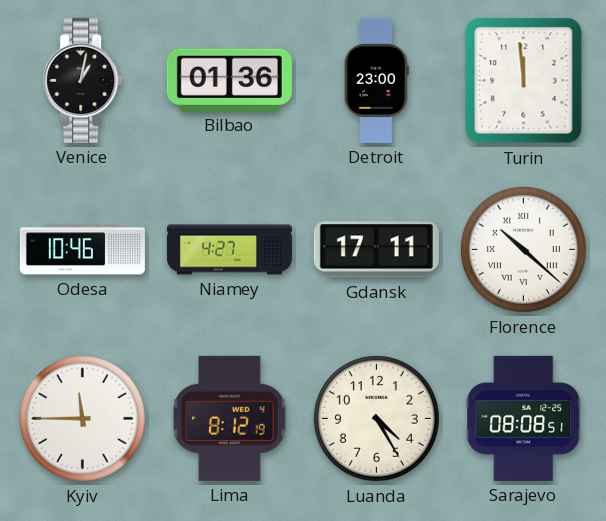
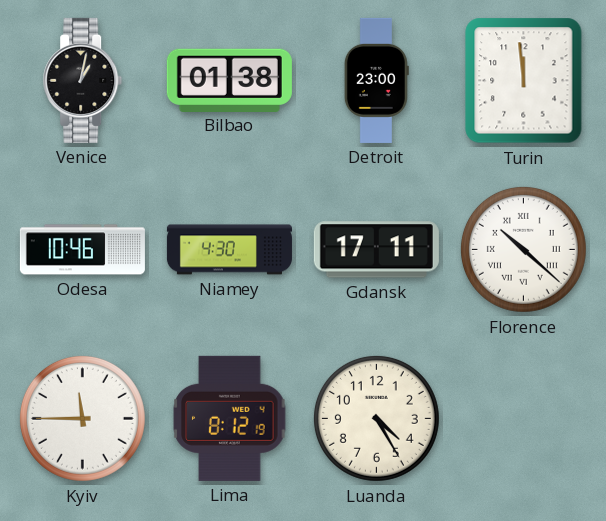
Bilbao: 01:36 -> 01:38 (229, 80)
Niamey: 4:27 -> 4:30 (229, 250)
Sarajevo: 08:08 -> none (524, 418)
